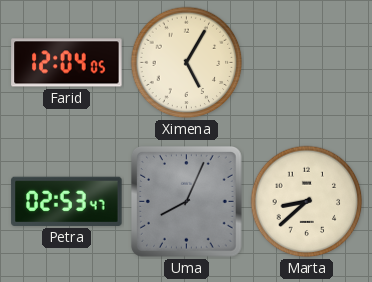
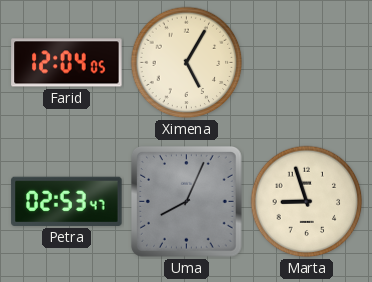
Marta: 8:38 -> 8:57 (307, 202)
